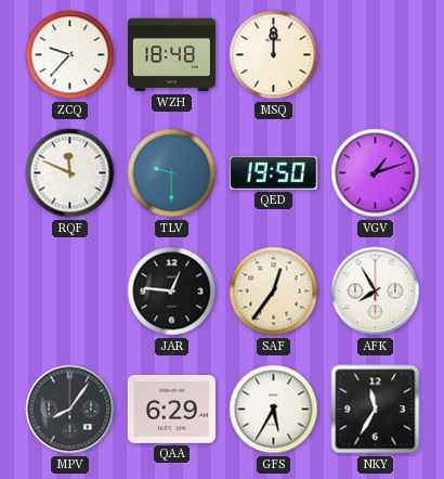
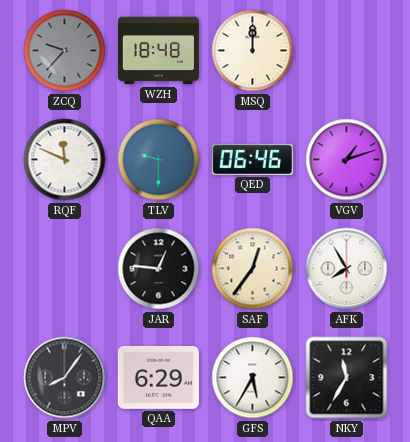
ZCQ dial: white -> grey (65, 51)
QED: 19:50 -> 06:46 (252, 159)
